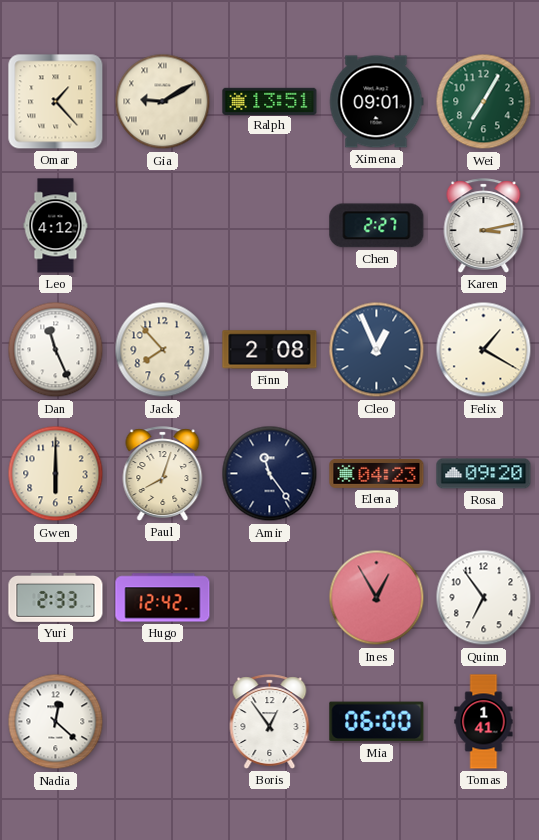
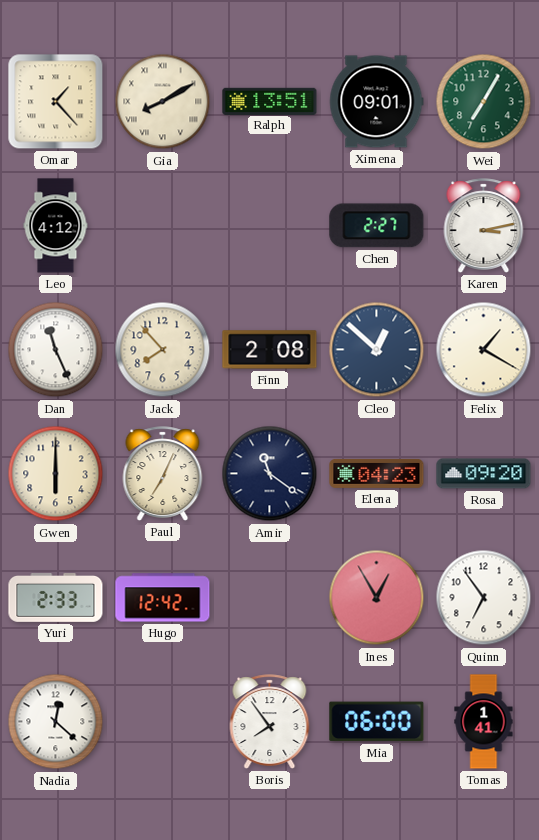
Gia: 9:10 -> 8:10 (163, 102)
Cleo: 12:56 -> 12:52 (377, 350)
Paul: 8:03 -> 7:04 (163, 474)
Amir: 11:24 -> 11:21 (270, 474)
Boris: 12:54 -> 7:54 (270, 722)
